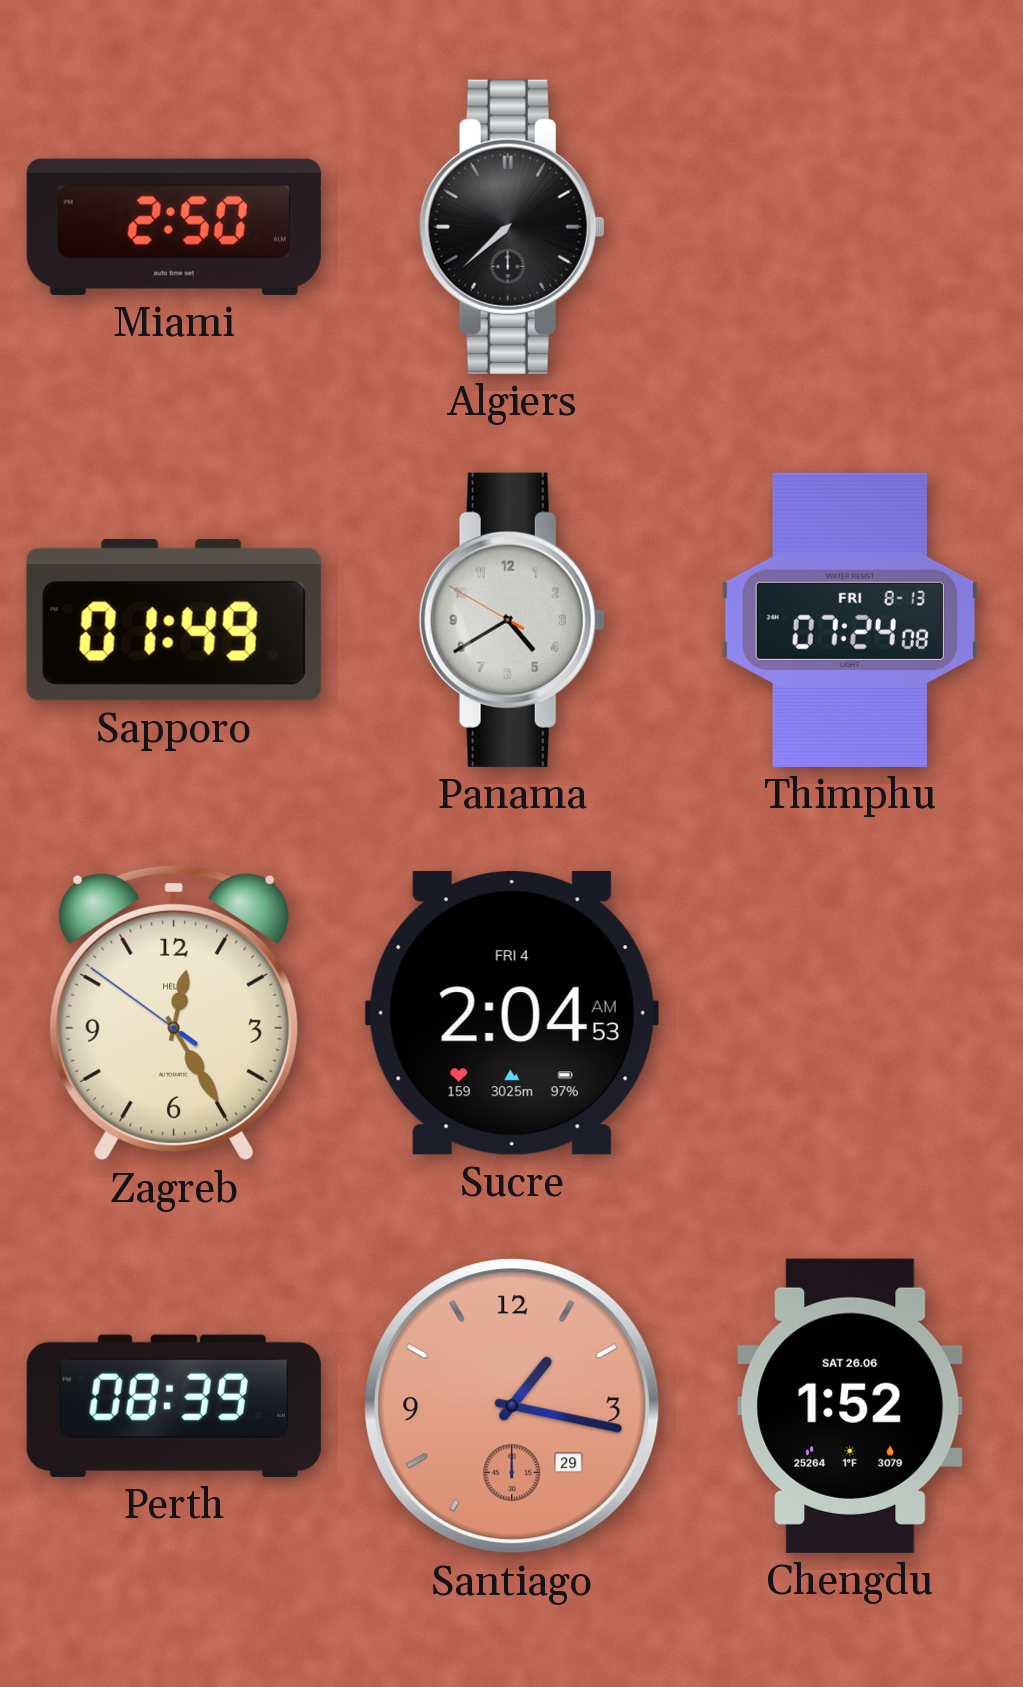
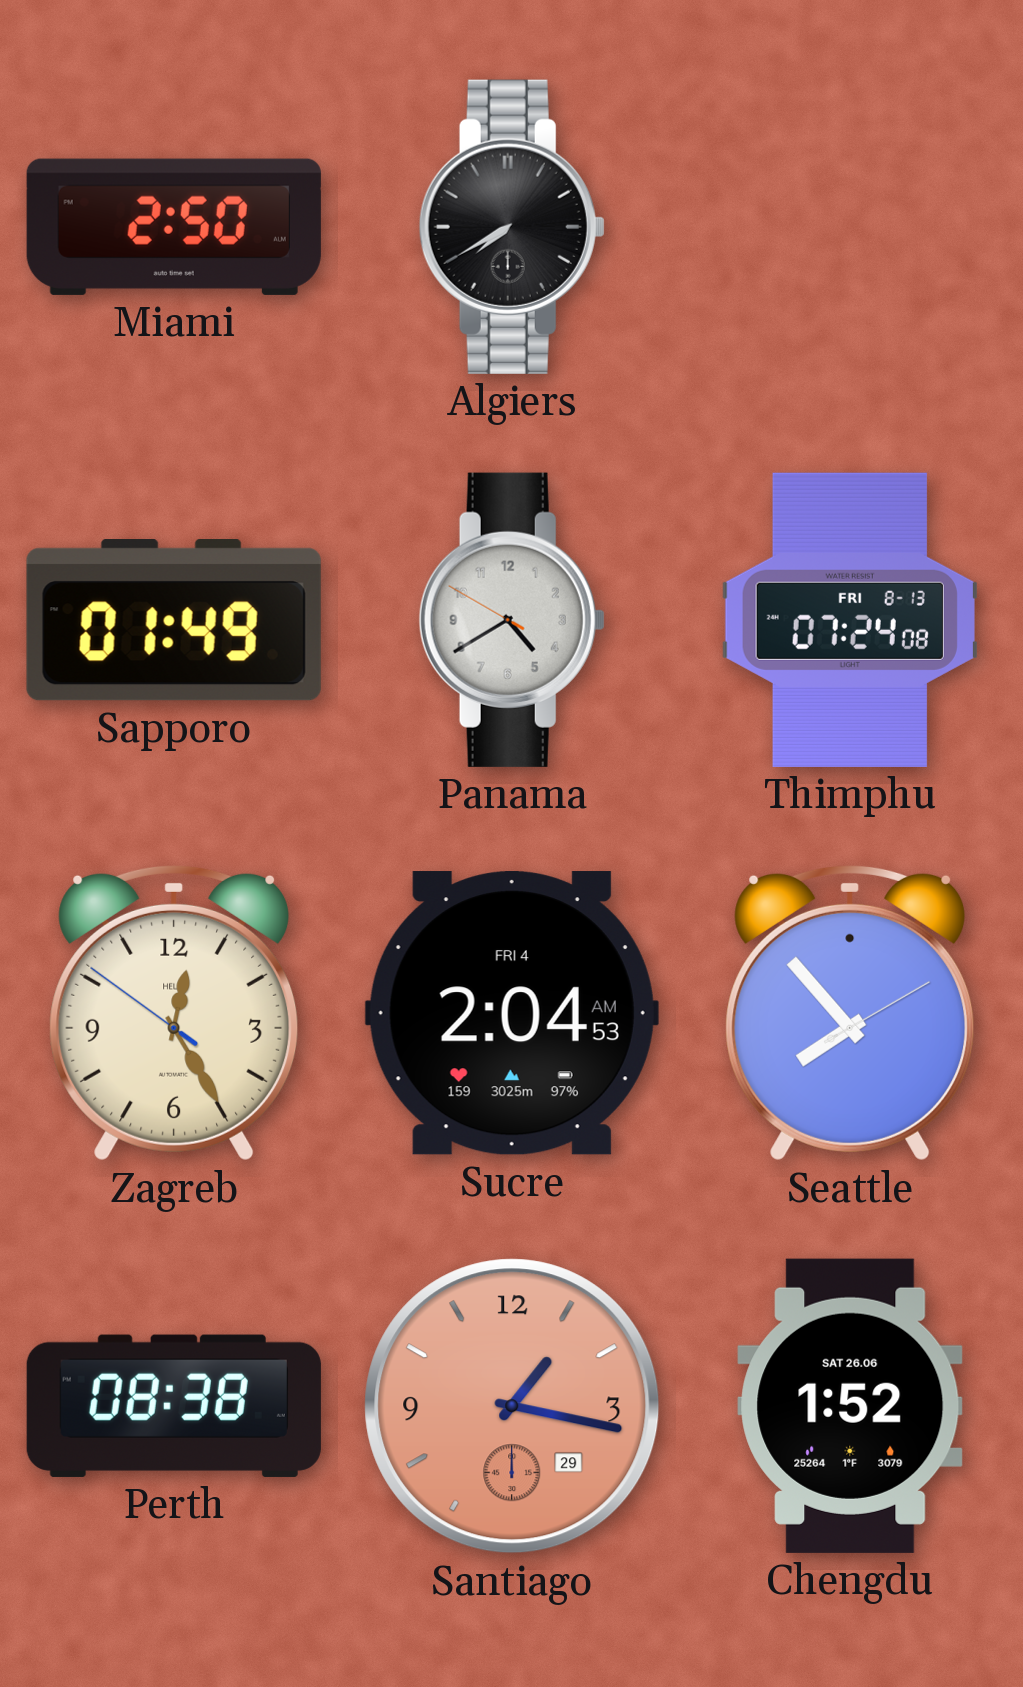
Algiers: 7:38 -> 7:40 (512, 227)
Seattle: none -> 7:53 (850, 1013)
Perth: 08:39 -> 08:38 (174, 1406)
